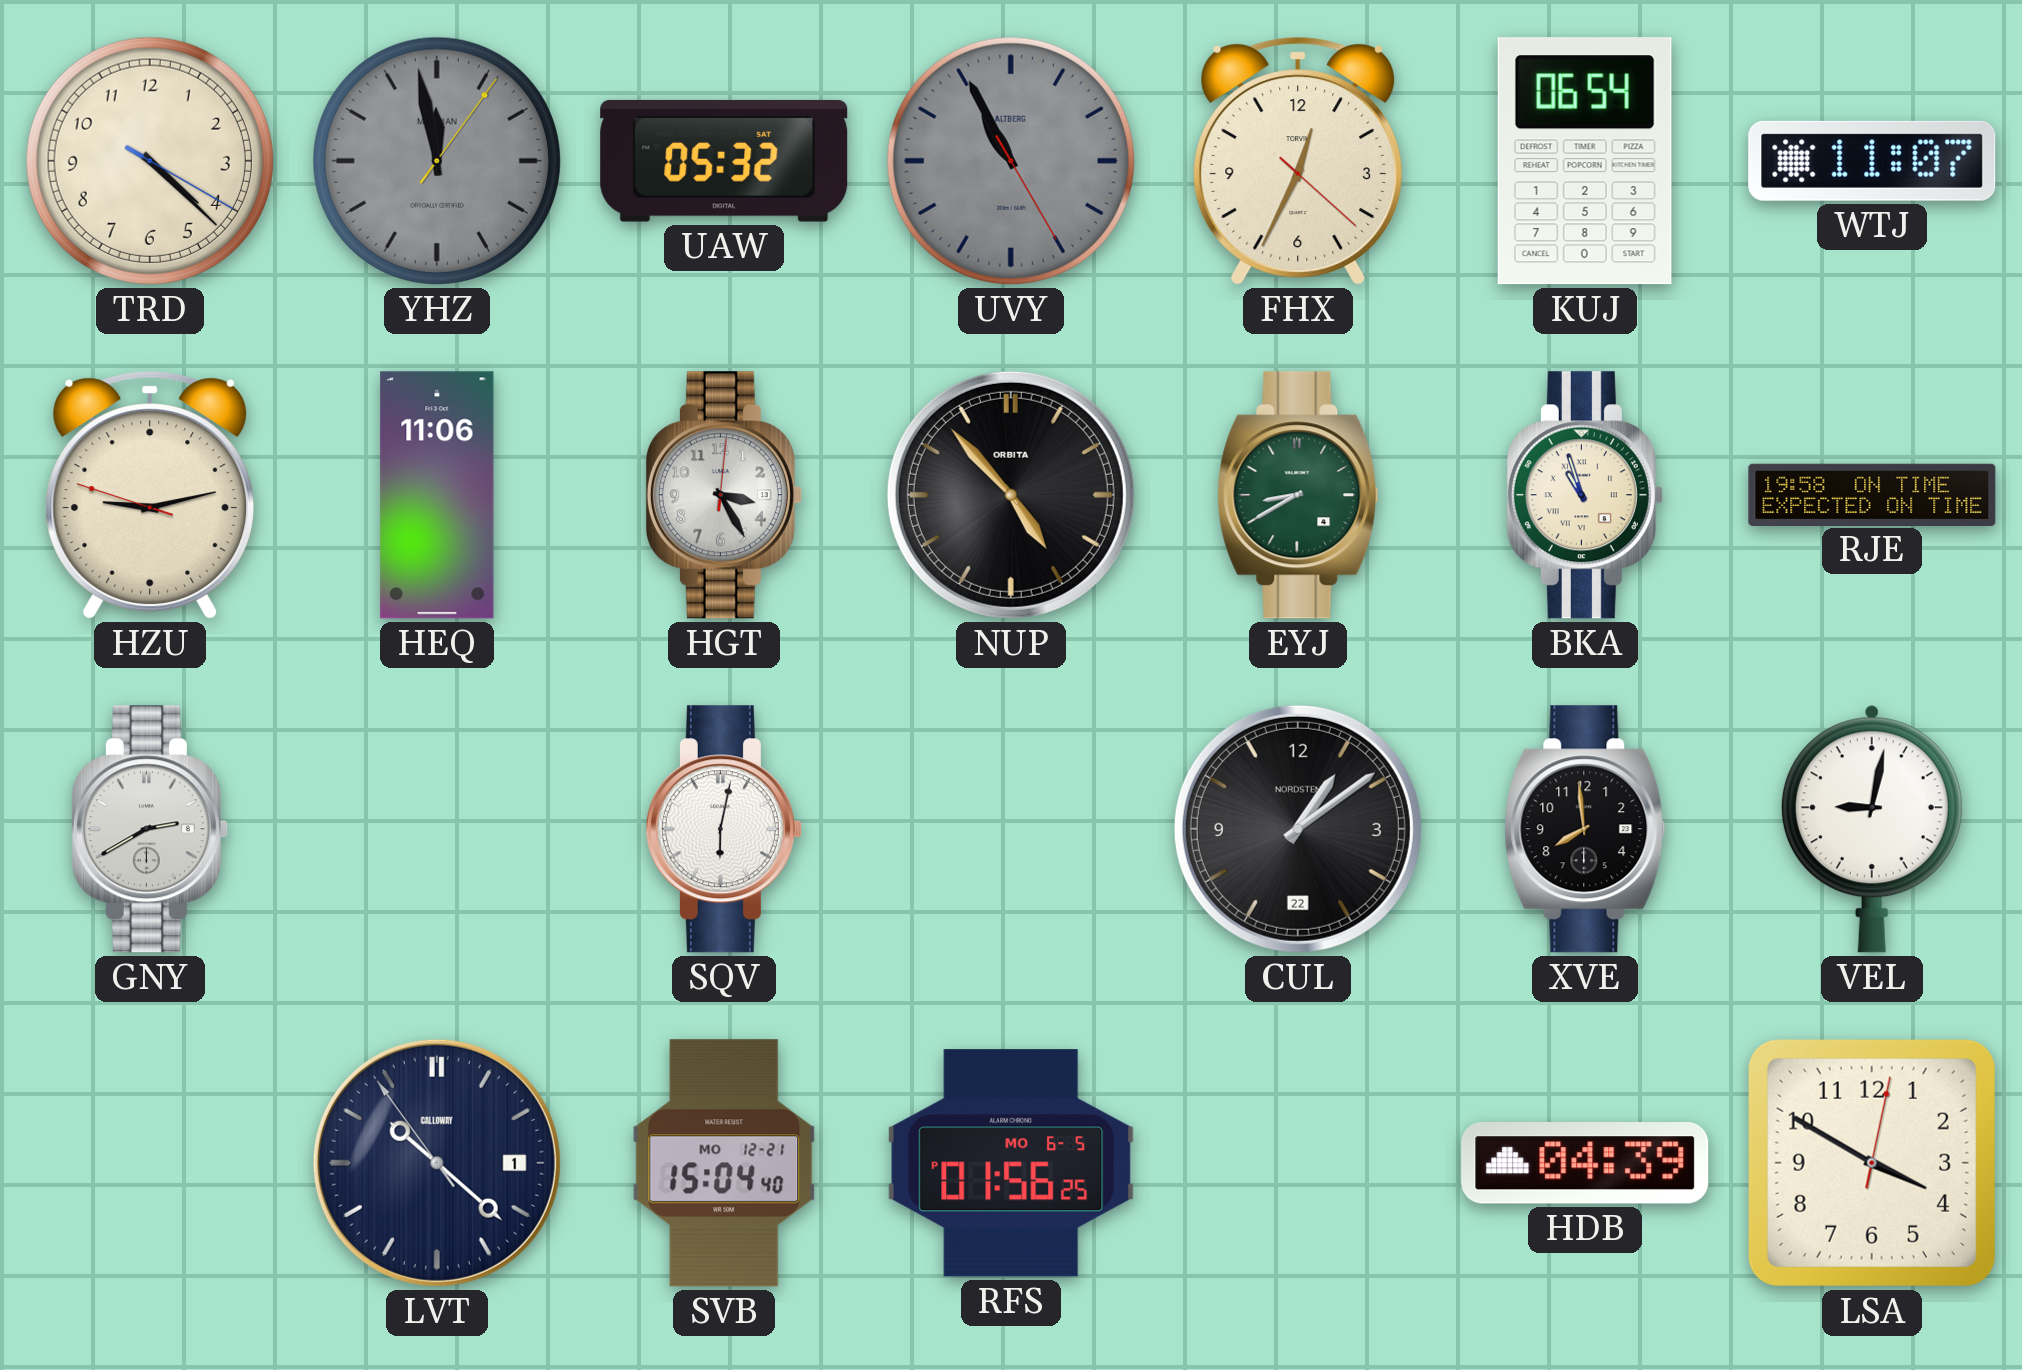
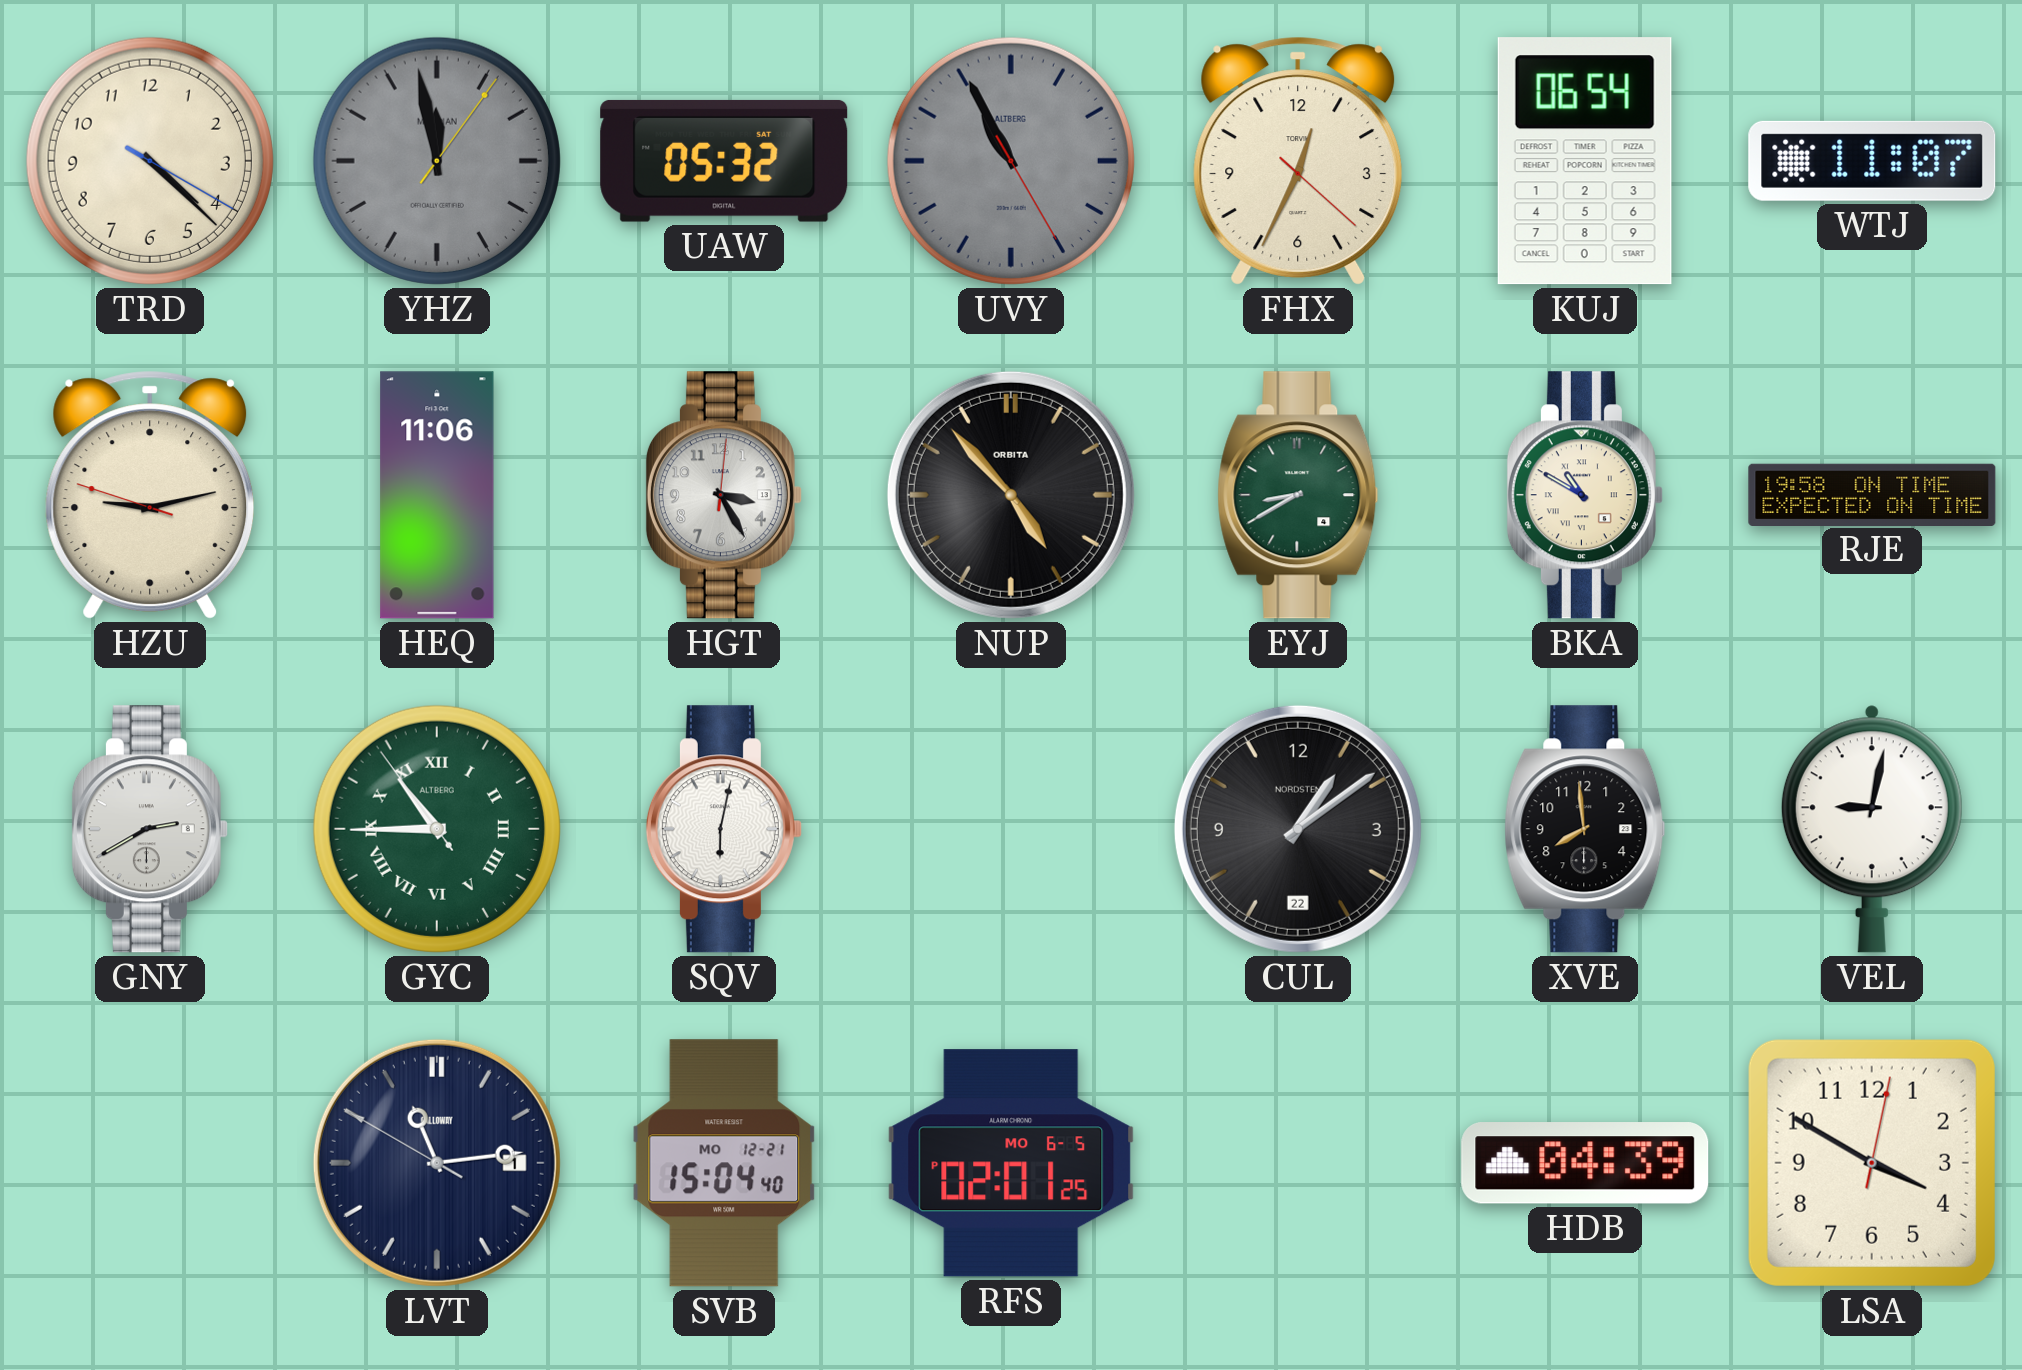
BKA: 10:57 -> 10:50 (1585, 495)
GYC: none -> 10:44 (437, 829)
LVT: 10:21 -> 11:13 (437, 1163)
RFS: 01:56 -> 02:01 (1011, 1163)
